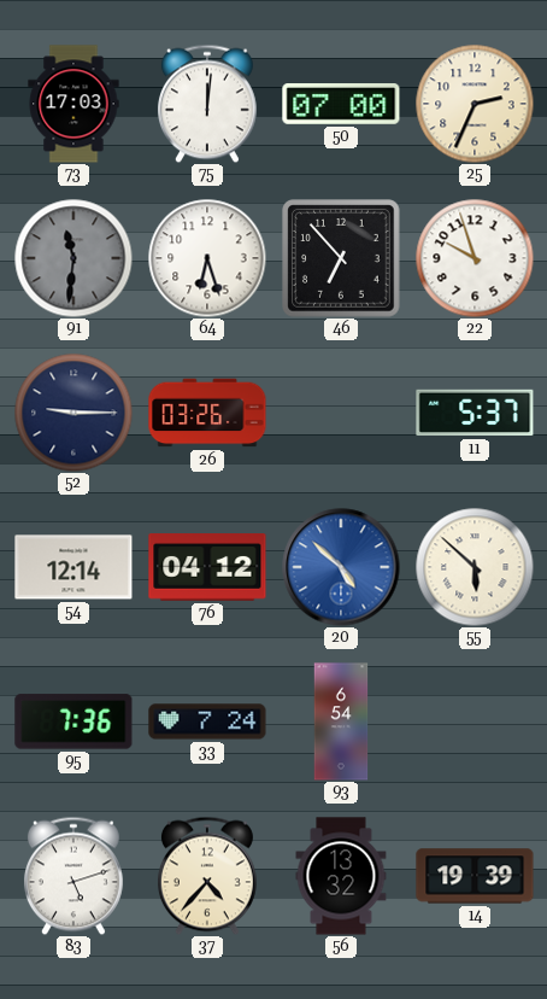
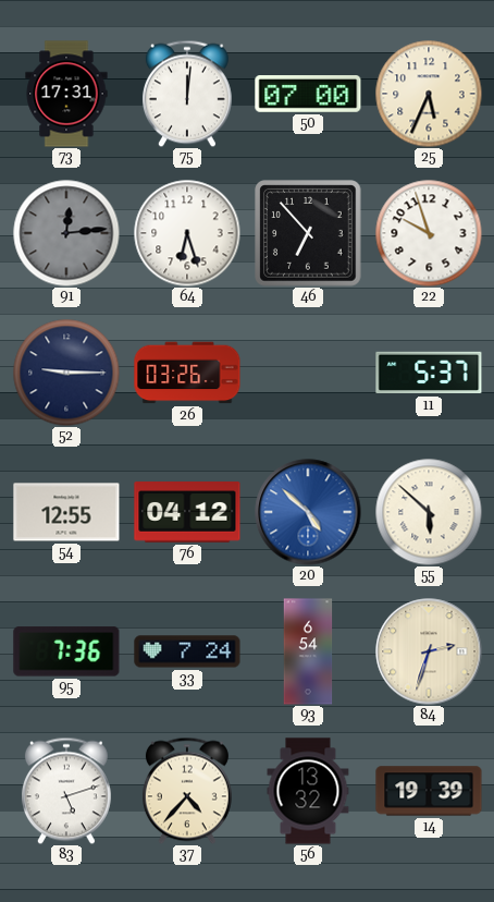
73: 17:03 -> 17:31 (66, 94)
25: 2:34 -> 5:34 (429, 94)
91: 11:31 -> 12:14 (66, 233)
54: 12:14 -> 12:55 (66, 512)
84: none -> 2:33 (429, 651)
